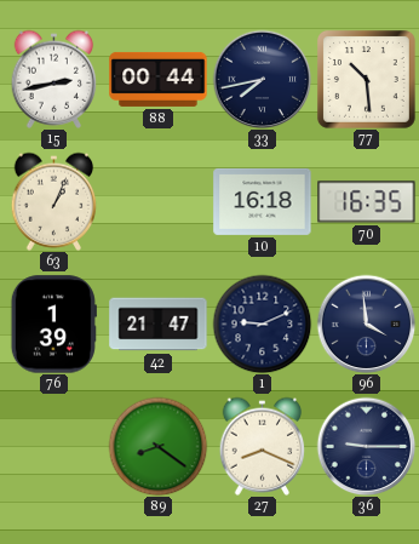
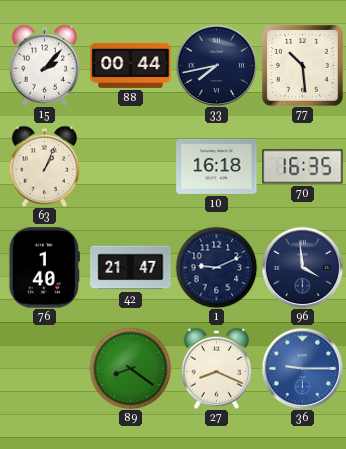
15: 2:43 -> 2:07 (45, 65)
76: 1:39 -> 1:40 (44, 268)
36 dial: navy -> blue (302, 368)
